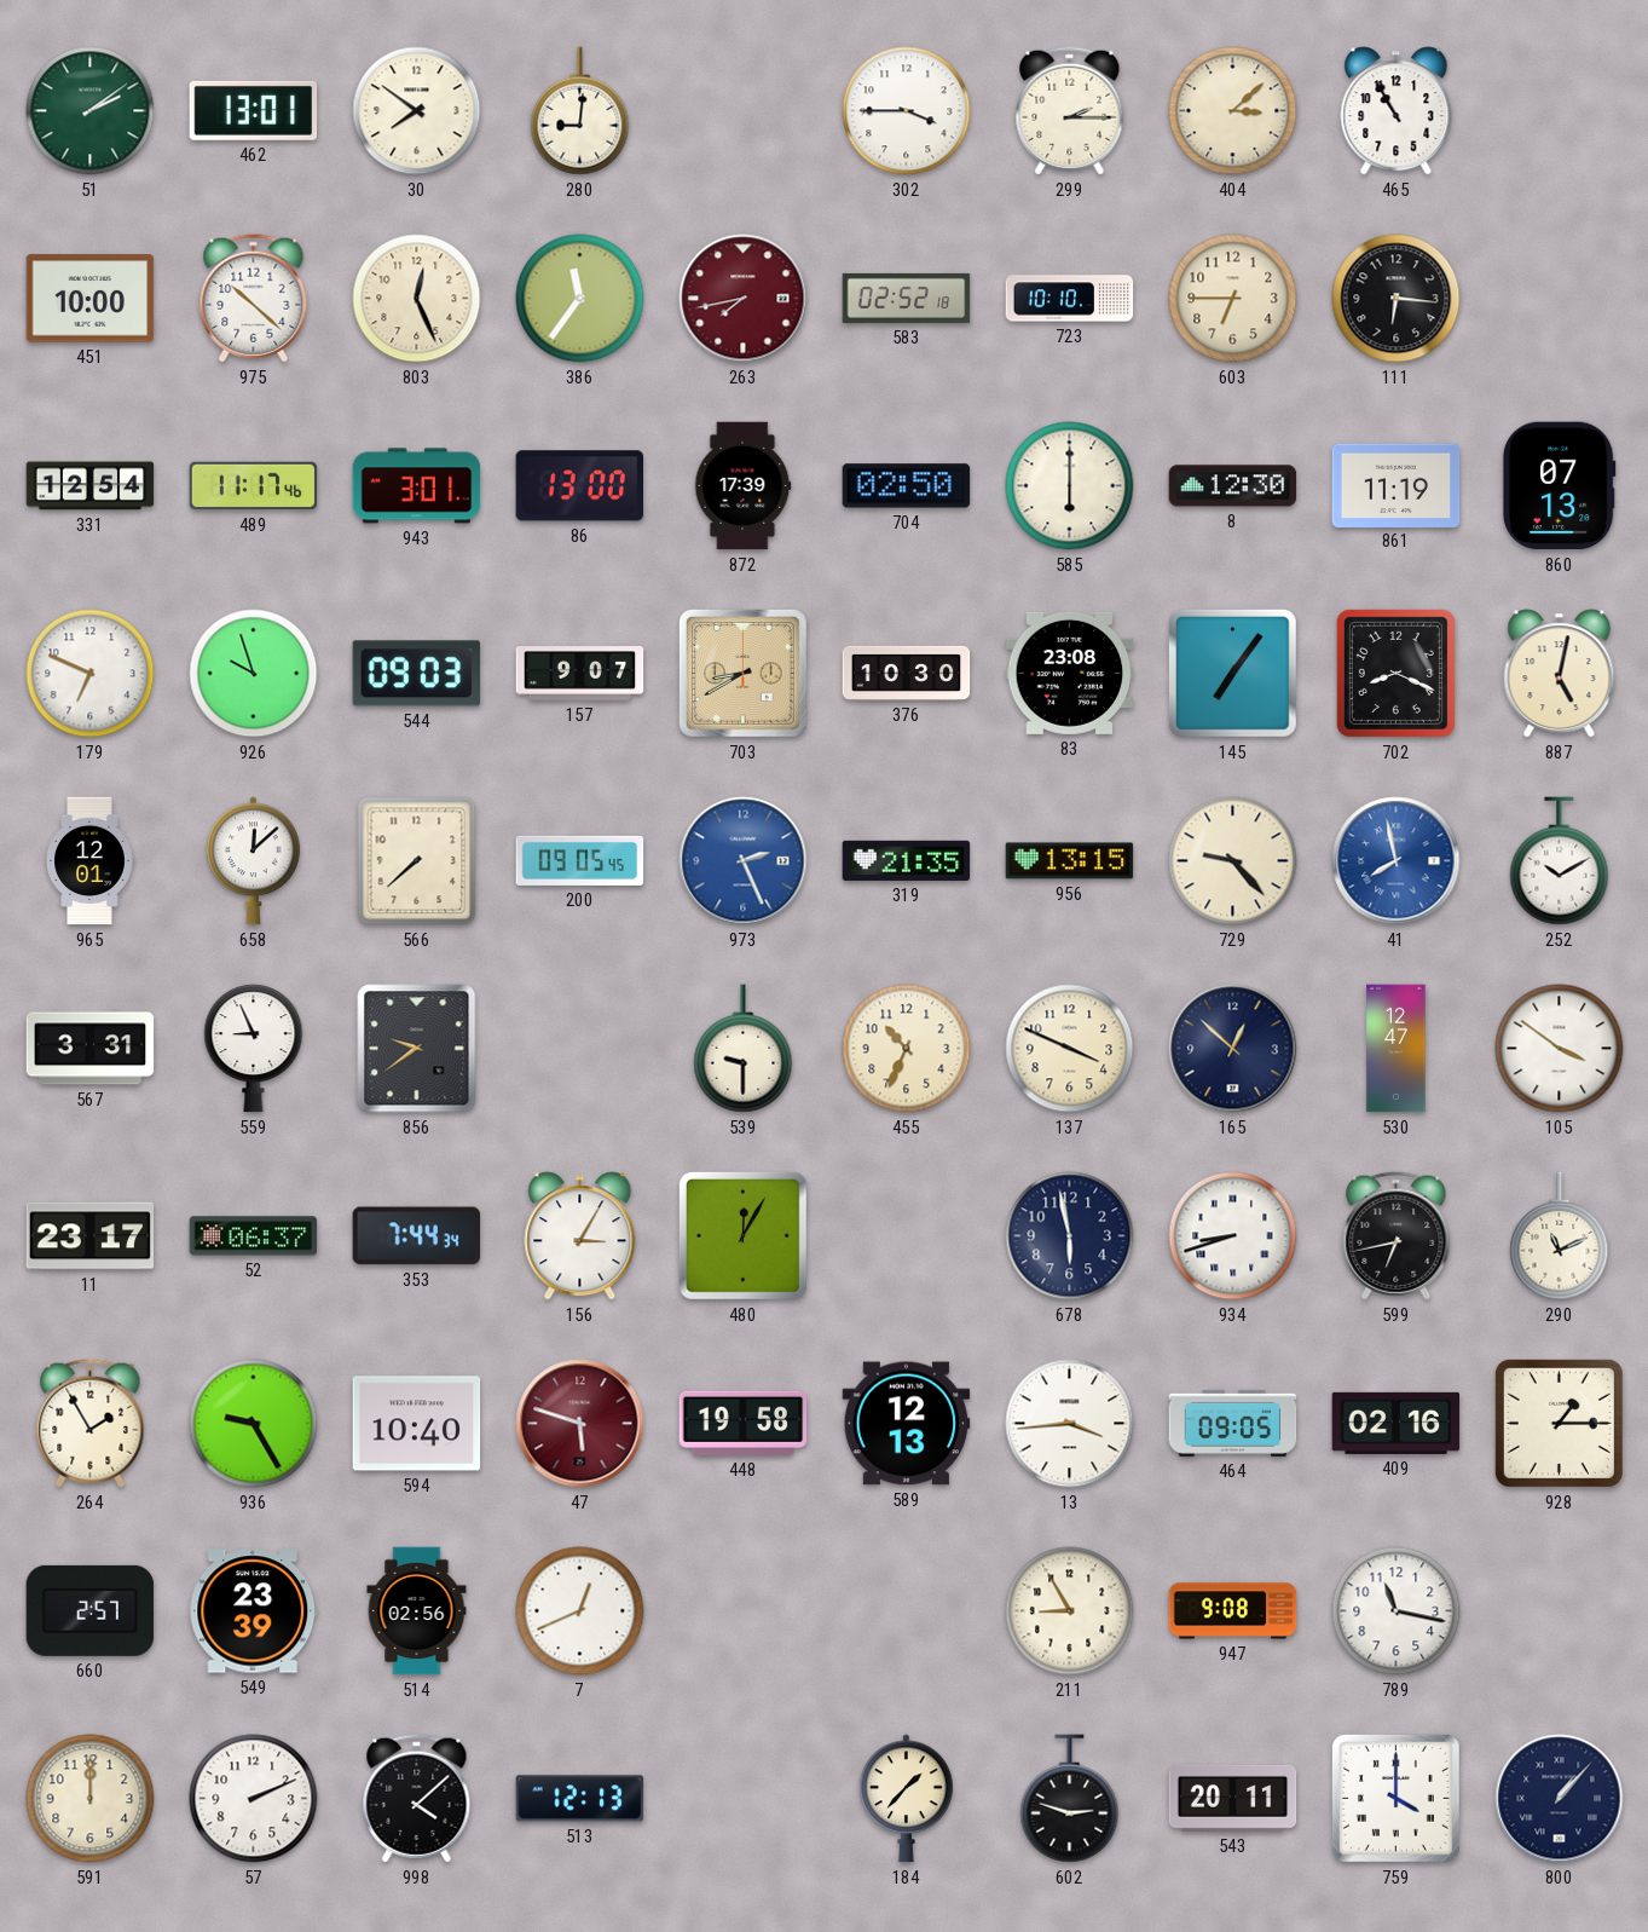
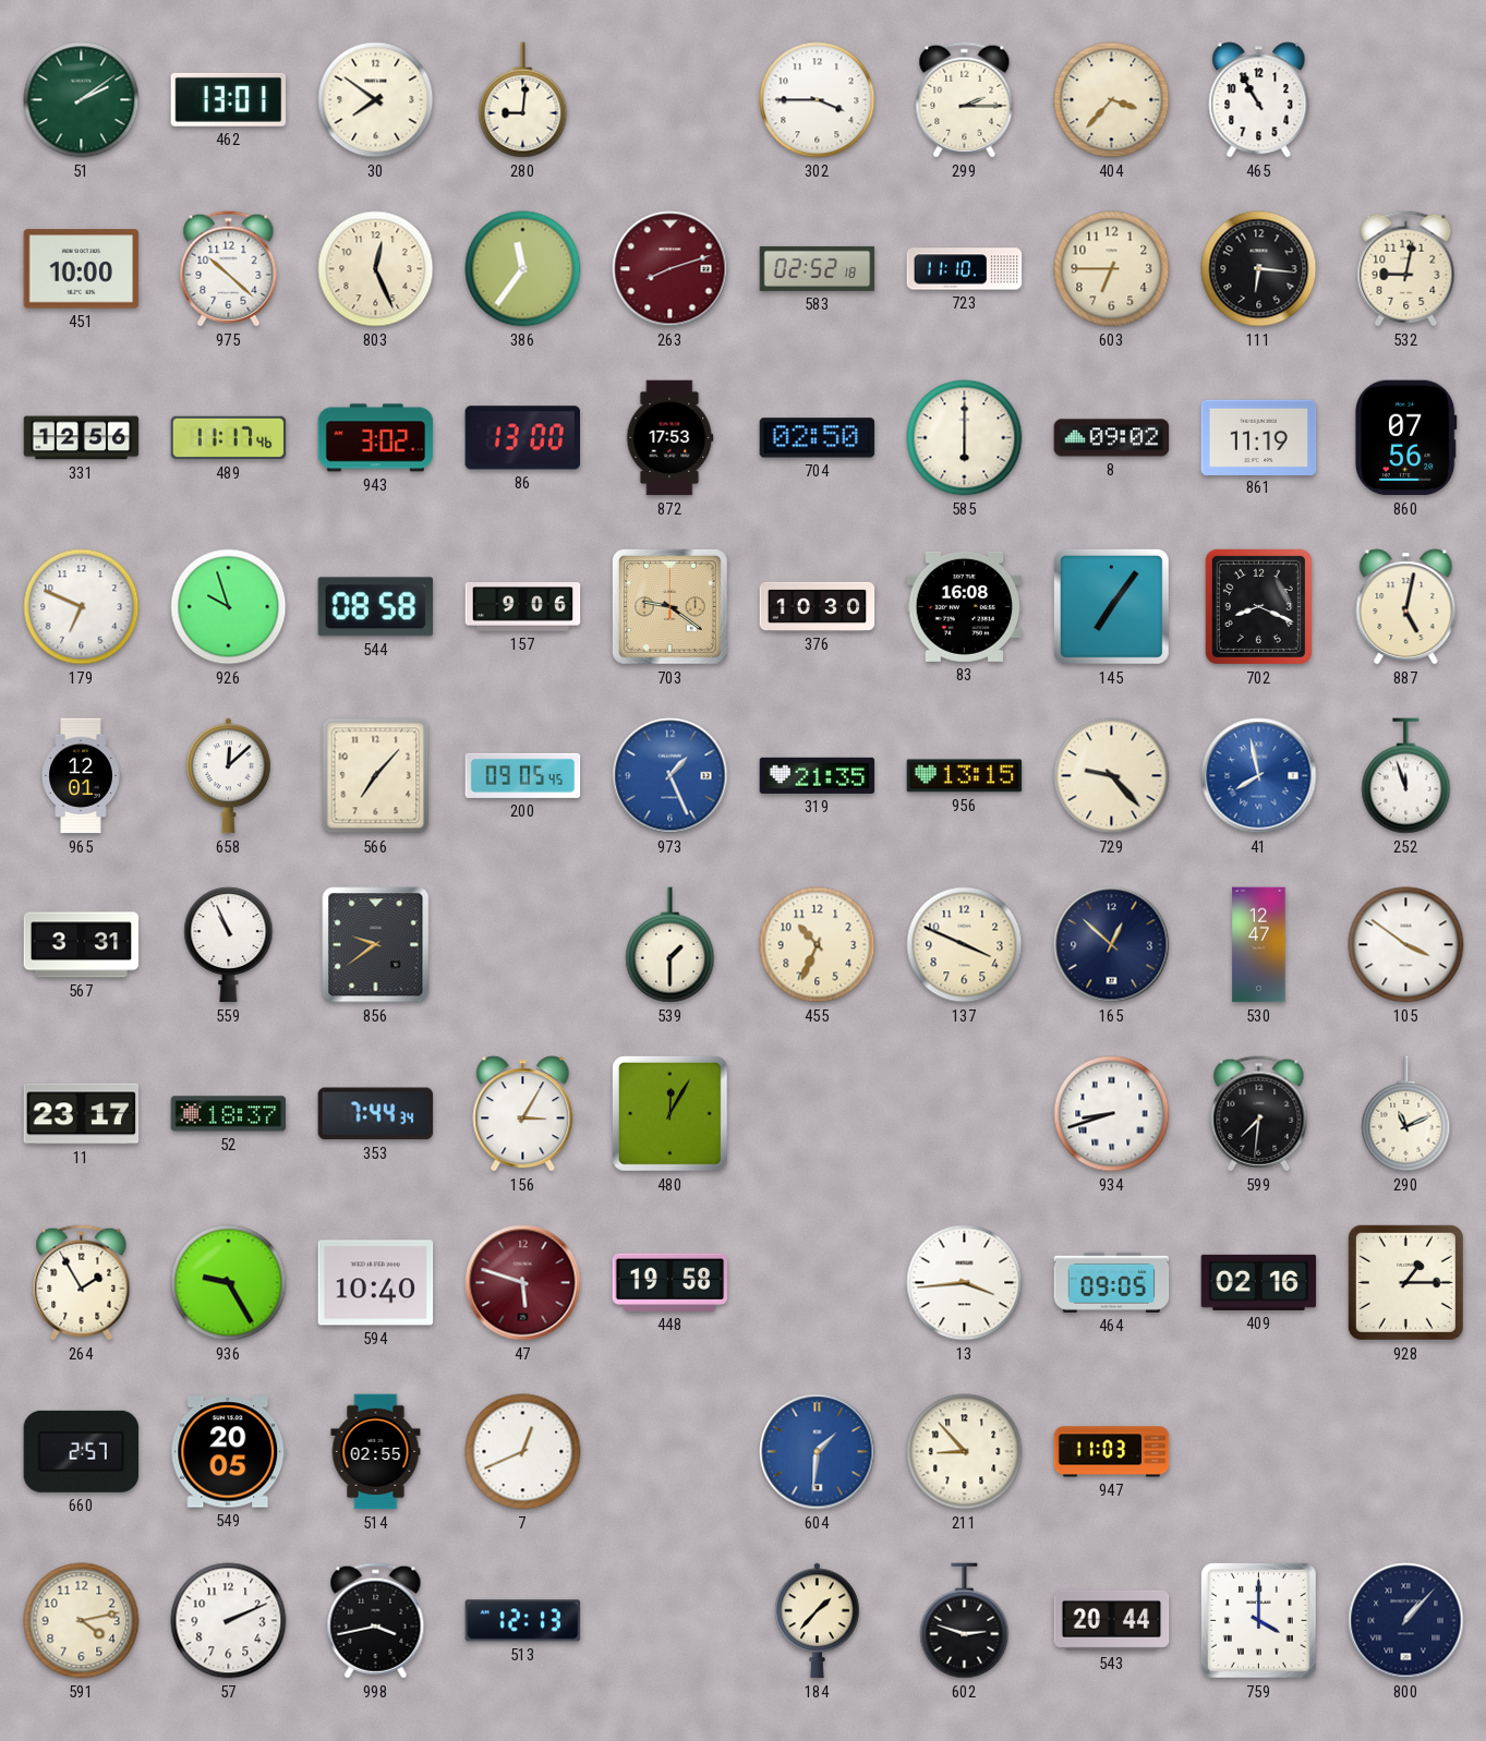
404: 3:08 -> 3:37 (1112, 100)
263: 7:43 -> 8:12 (670, 269)
723: 10:10 -> 11:10 (965, 269)
532: none -> 9:02 (1406, 269)
331: 12:54 -> 12:56 (82, 438)
943: 3:01 -> 3:02 (376, 438)
872: 17:39 -> 17:53 (670, 438)
8: 12:30 -> 09:02 (1112, 438)
860: 07:13 -> 07:56 (1405, 438)
544: 09:03 -> 08:58 (376, 607)
157: 9:07 -> 9:06 (523, 607)
703: 8:40 -> 9:21 (669, 606)
83: 23:08 -> 16:08 (965, 606)
566: 7:38 -> 7:07 (376, 776)
973: 2:26 -> 1:26 (670, 776)
252: 10:10 -> 11:57 (1406, 776)
559: 8:56 -> 10:56 (229, 945)
539: 9:30 -> 1:30 (670, 945)
52: 06:37 -> 18:37 (229, 1114)
678: 5:58 -> none (1070, 1236)
599: 6:43 -> 7:31 (1259, 1114)
589: 12:13 -> none (907, 1424)
549: 23:39 -> 20:05 (229, 1452)
514: 02:56 -> 02:55 (376, 1452)
604: none -> 1:31 (818, 1452)
211: 8:55 -> 8:53 (965, 1452)
947: 9:08 -> 11:03 (1112, 1452)
789: 11:17 -> none (1397, 1611)
591: 12:00 -> 4:13 (82, 1621)
998: 4:08 -> 3:43 (376, 1621)
543: 20:11 -> 20:44 (1112, 1620)
